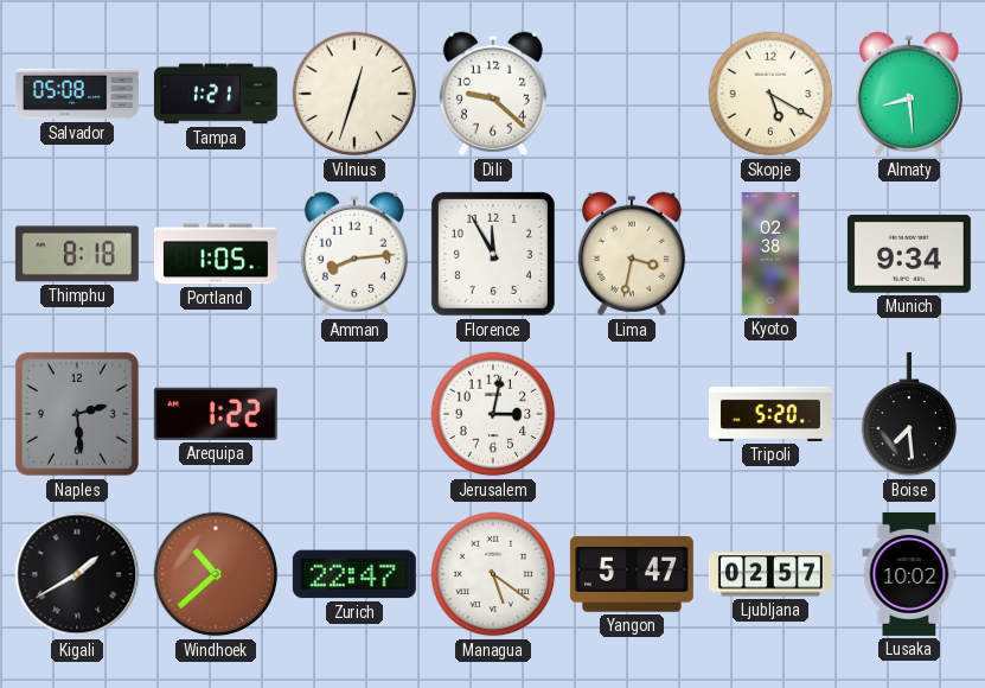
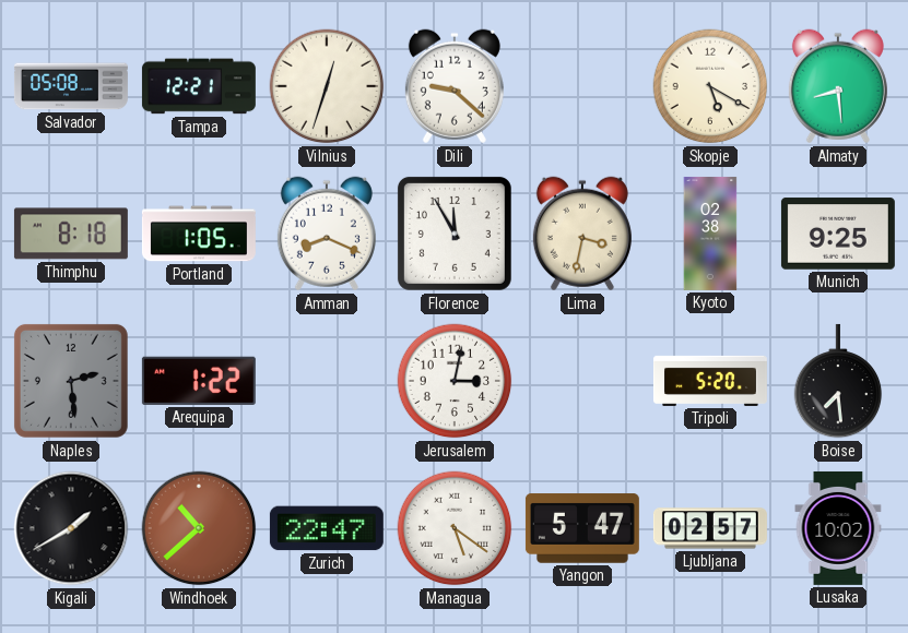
Tampa: 1:21 -> 12:21 (199, 86)
Amman: 8:14 -> 8:19 (327, 234)
Munich: 9:34 -> 9:25 (838, 234)
